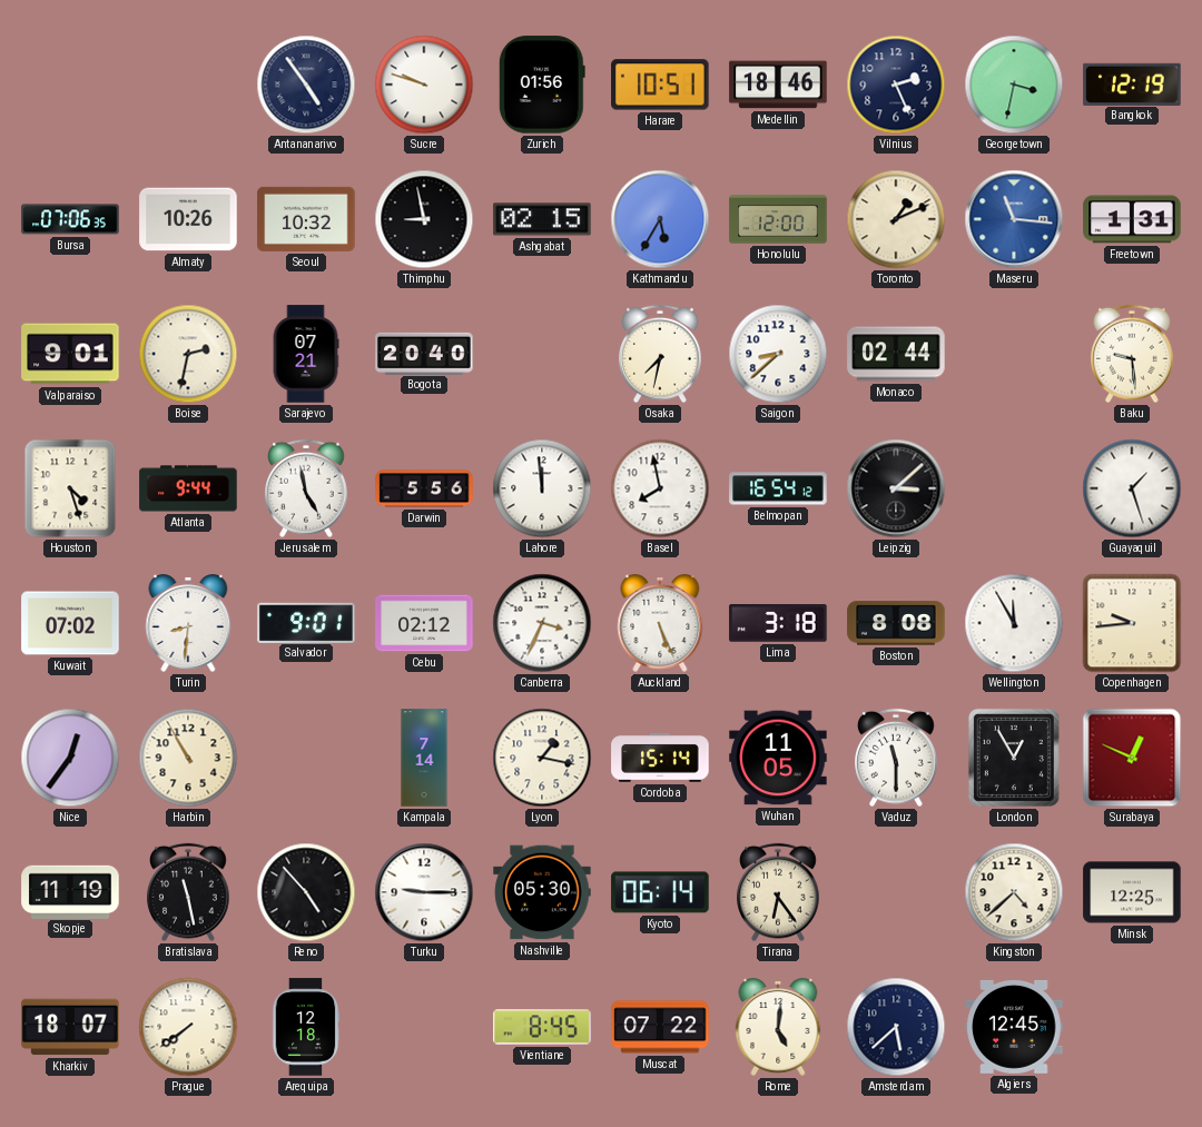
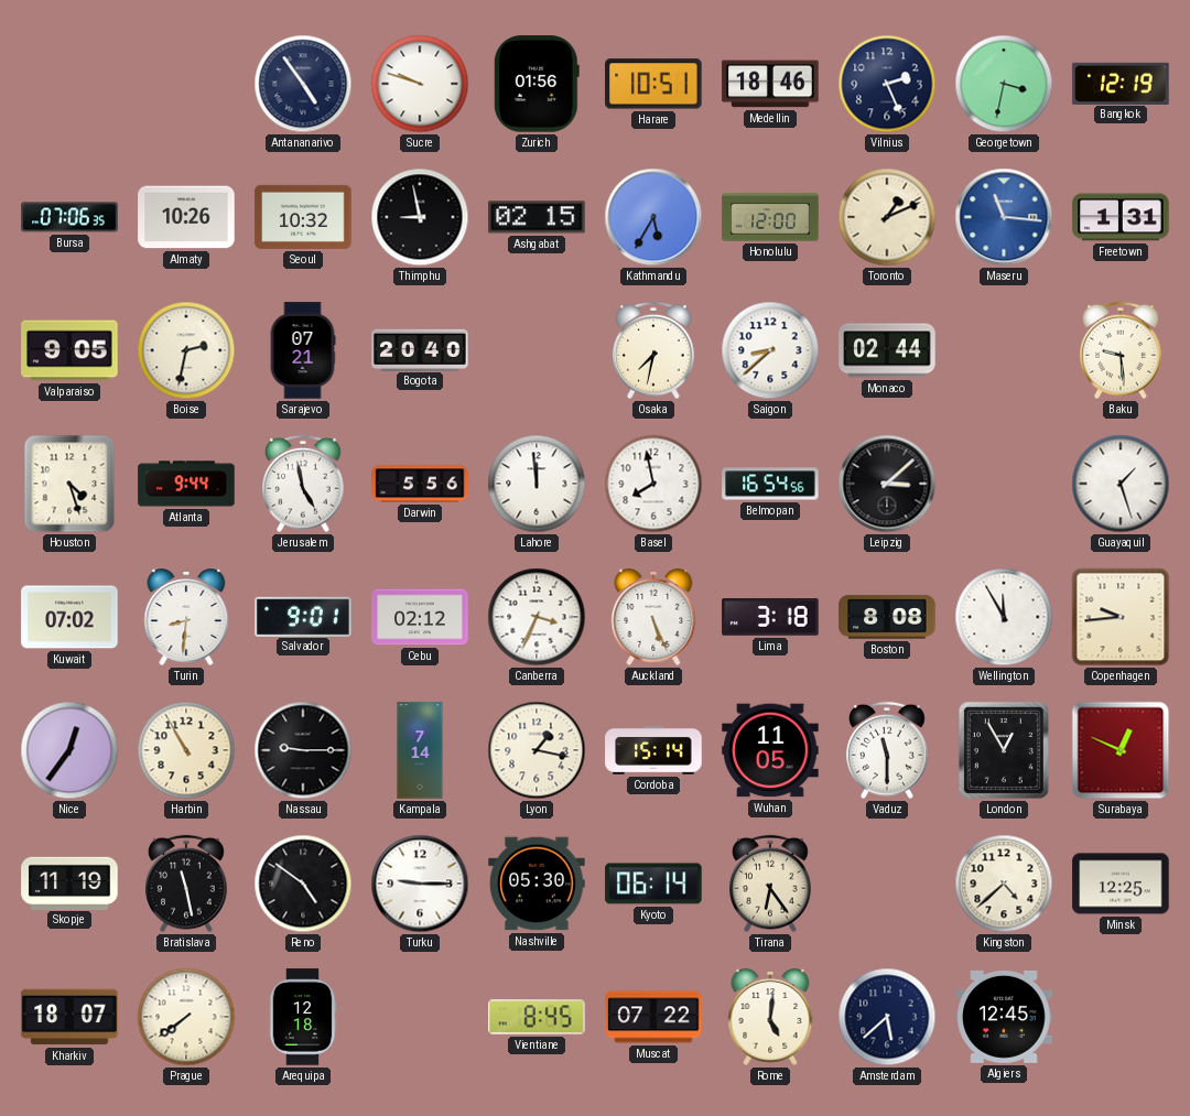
Valparaiso: 9:01 -> 9:05 (69, 350)
Belmopan: 16:54:12 -> 16:54:56 (770, 484)
Nassau: none -> 9:15 (303, 750)
Reno: 4:53 -> 4:51 (303, 884)
